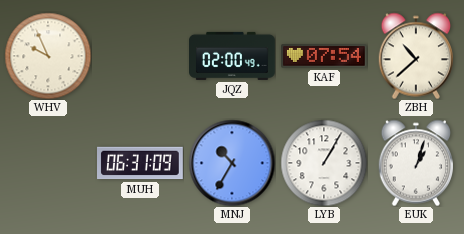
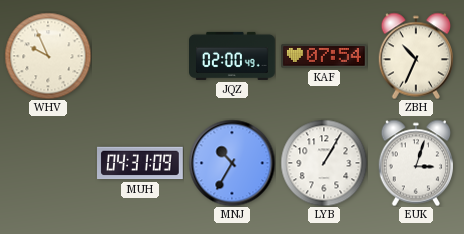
ZBH: 10:38 -> 10:34 (415, 56)
MUH: 06:31 -> 04:31 (141, 163)
EUK: 1:03 -> 3:03 (415, 163)
